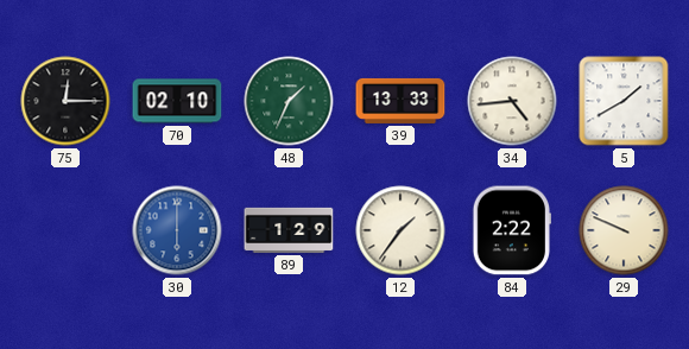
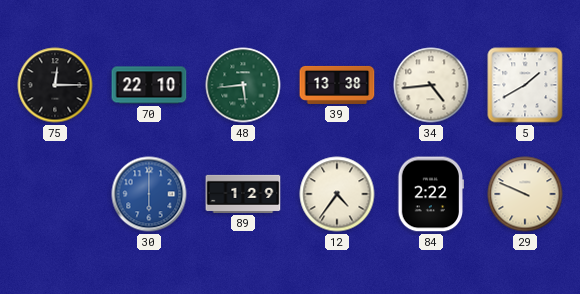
70: 02:10 -> 22:10 (149, 85)
48: 1:34 -> 5:44 (243, 85)
39: 13:33 -> 13:38 (337, 85)
12: 1:36 -> 4:36 (337, 194)
